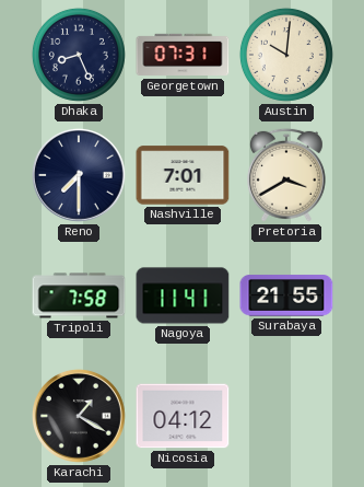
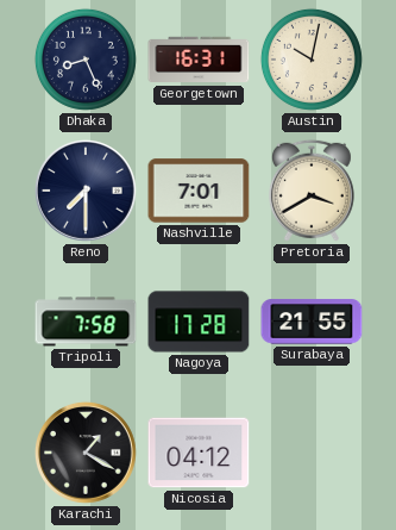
Georgetown: 07:31 -> 16:31 (199, 60)
Austin: 10:01 -> 10:02 (312, 60)
Nagoya: 11:41 -> 17:28 (199, 322)
